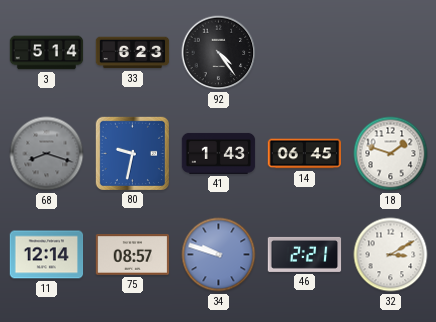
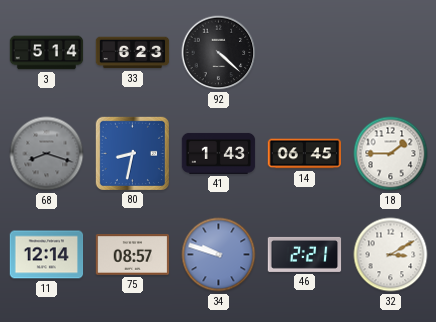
92: 4:24 -> 4:22 (219, 53)
80: 9:32 -> 8:32 (132, 153)
18: 1:48 -> 1:45 (391, 154)
